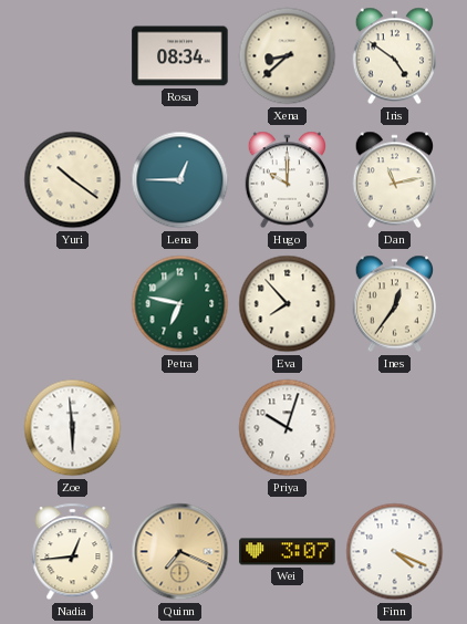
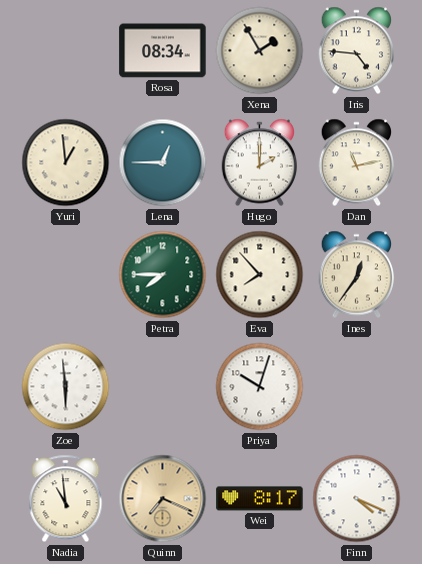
Xena: 8:38 -> 1:55 (260, 51)
Iris: 4:51 -> 4:46 (357, 51)
Yuri: 10:21 -> 12:59 (66, 163)
Hugo: 10:00 -> 2:00 (260, 163)
Petra: 6:47 -> 7:45 (163, 275)
Nadia: 12:44 -> 10:59 (66, 499)
Wei: 3:07 -> 8:17 (260, 499)
